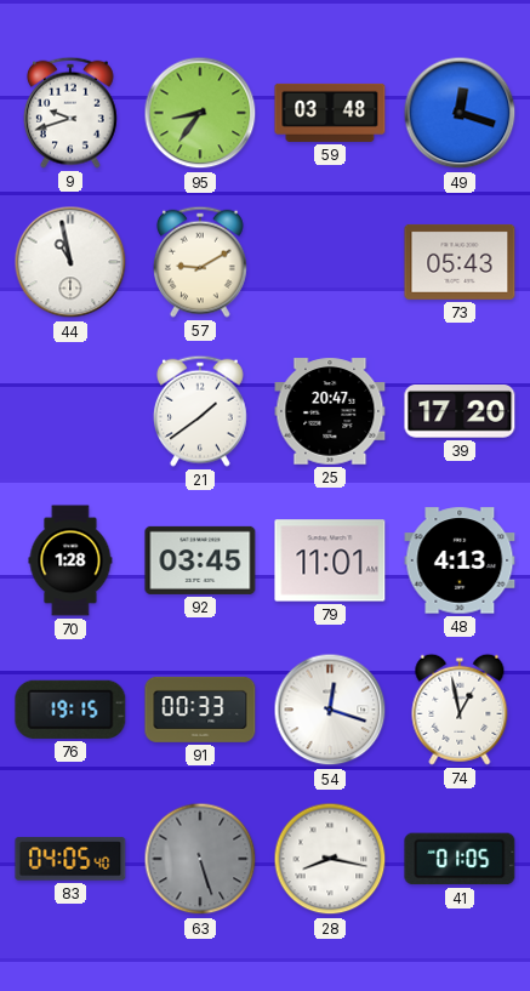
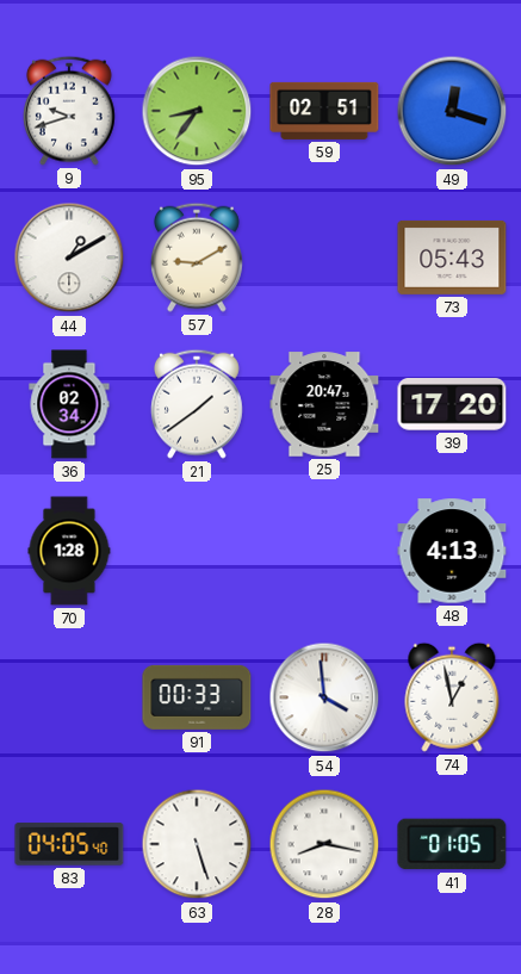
59: 03:48 -> 02:51 (324, 111)
44: 10:58 -> 1:10 (69, 258)
36: none -> 02:34 (69, 404)
92: 03:45 -> none (200, 560)
79: 11:01 -> none (330, 560)
76: 19:15 -> none (70, 710)
54: 12:18 -> 3:59 (324, 697)
63 dial: grey -> white (197, 844)
